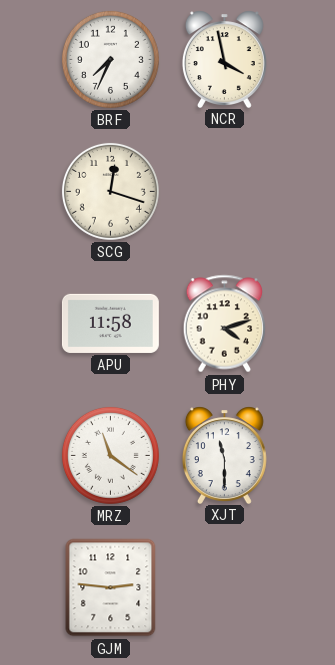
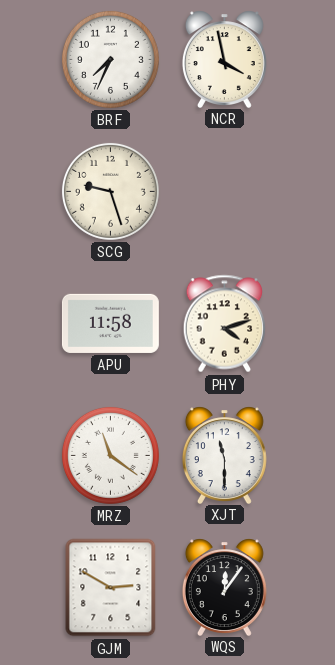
SCG: 12:18 -> 9:27 (110, 191)
GJM: 2:46 -> 2:50 (111, 588)
WQS: none -> 12:06 (224, 587)
